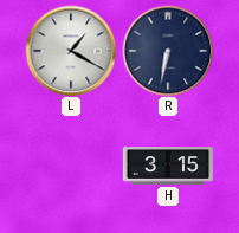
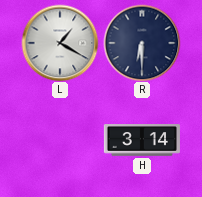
R: 6:32 -> 6:30 (142, 43)
H: 3:15 -> 3:14 (142, 140)
